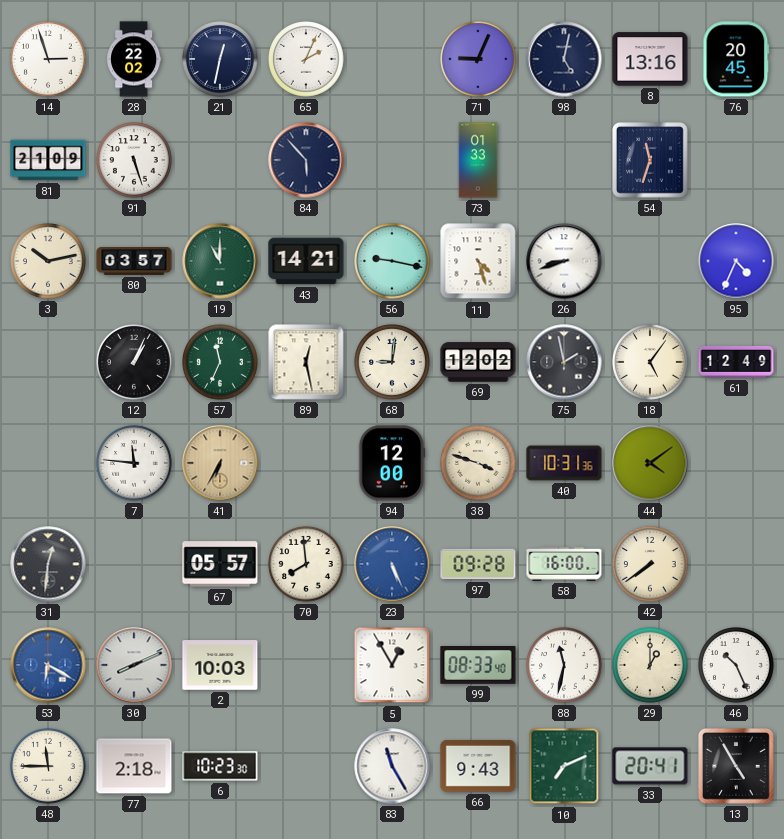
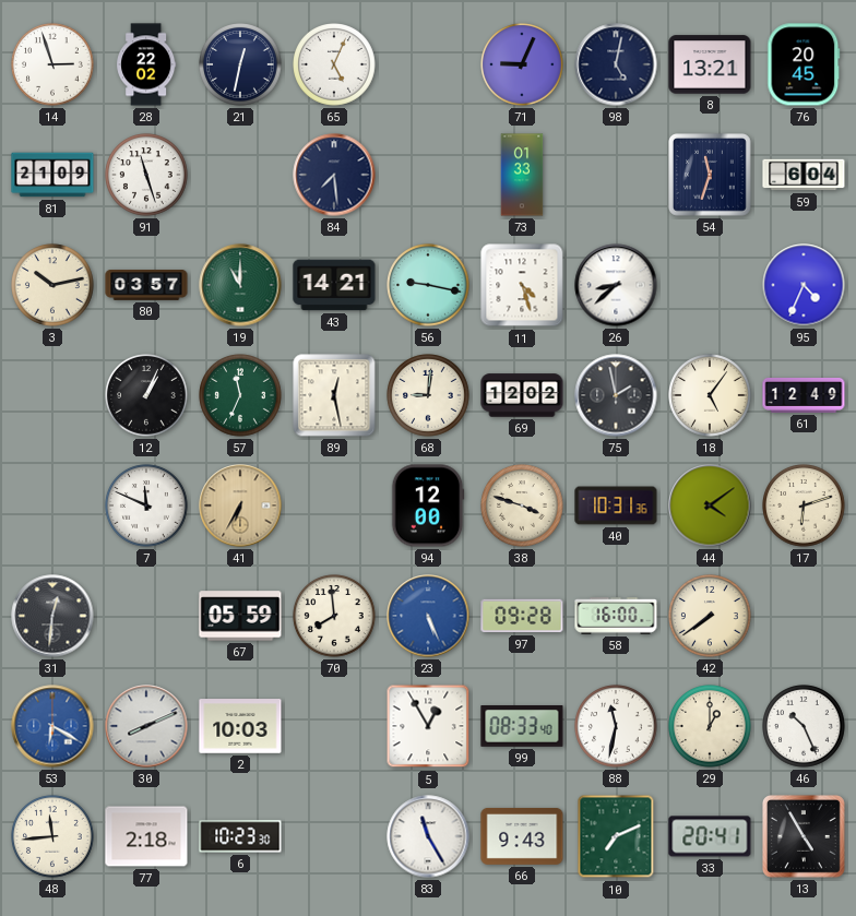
65: 2:04 -> 5:04 (334, 64)
8: 13:16 -> 13:21 (710, 64)
91: 5:27 -> 11:27 (146, 175)
84: 5:53 -> 7:29 (334, 175)
59: none -> 6:04 (804, 175)
26: 8:42 -> 8:38 (616, 285)
7: 11:46 -> 11:49 (146, 505)
17: none -> 6:12 (804, 505)
67: 05:57 -> 05:59 (240, 616)
48: 11:45 -> 11:44 (52, 836)
